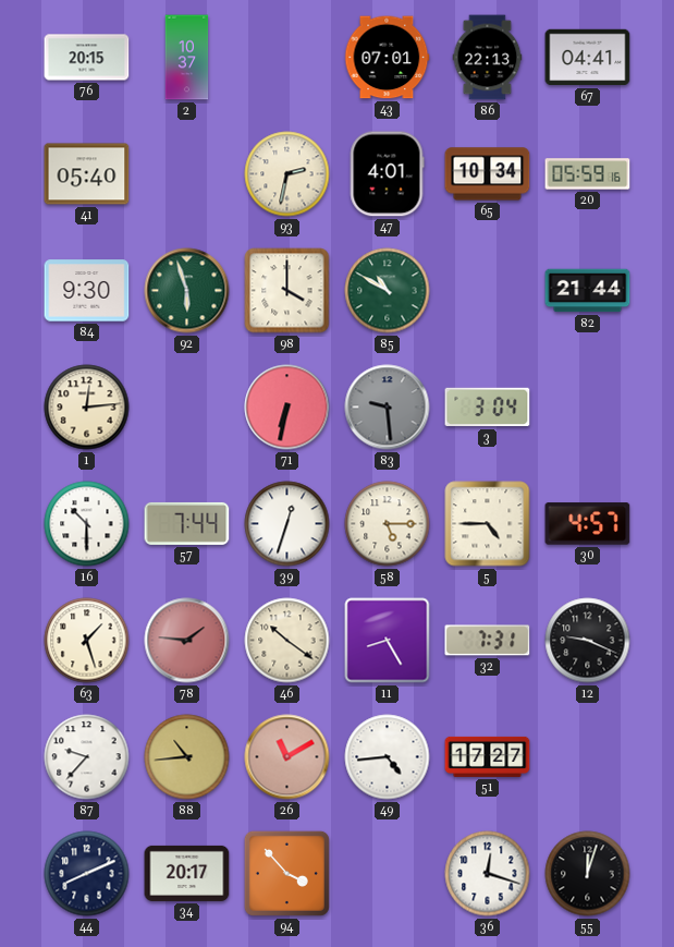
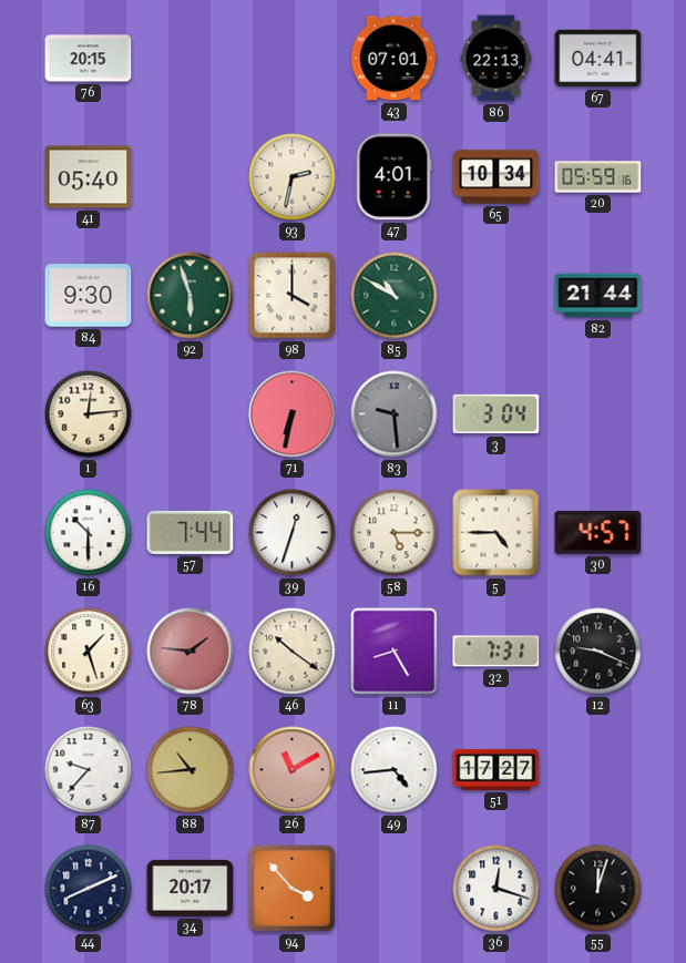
2: 10:37 -> none (187, 58)
